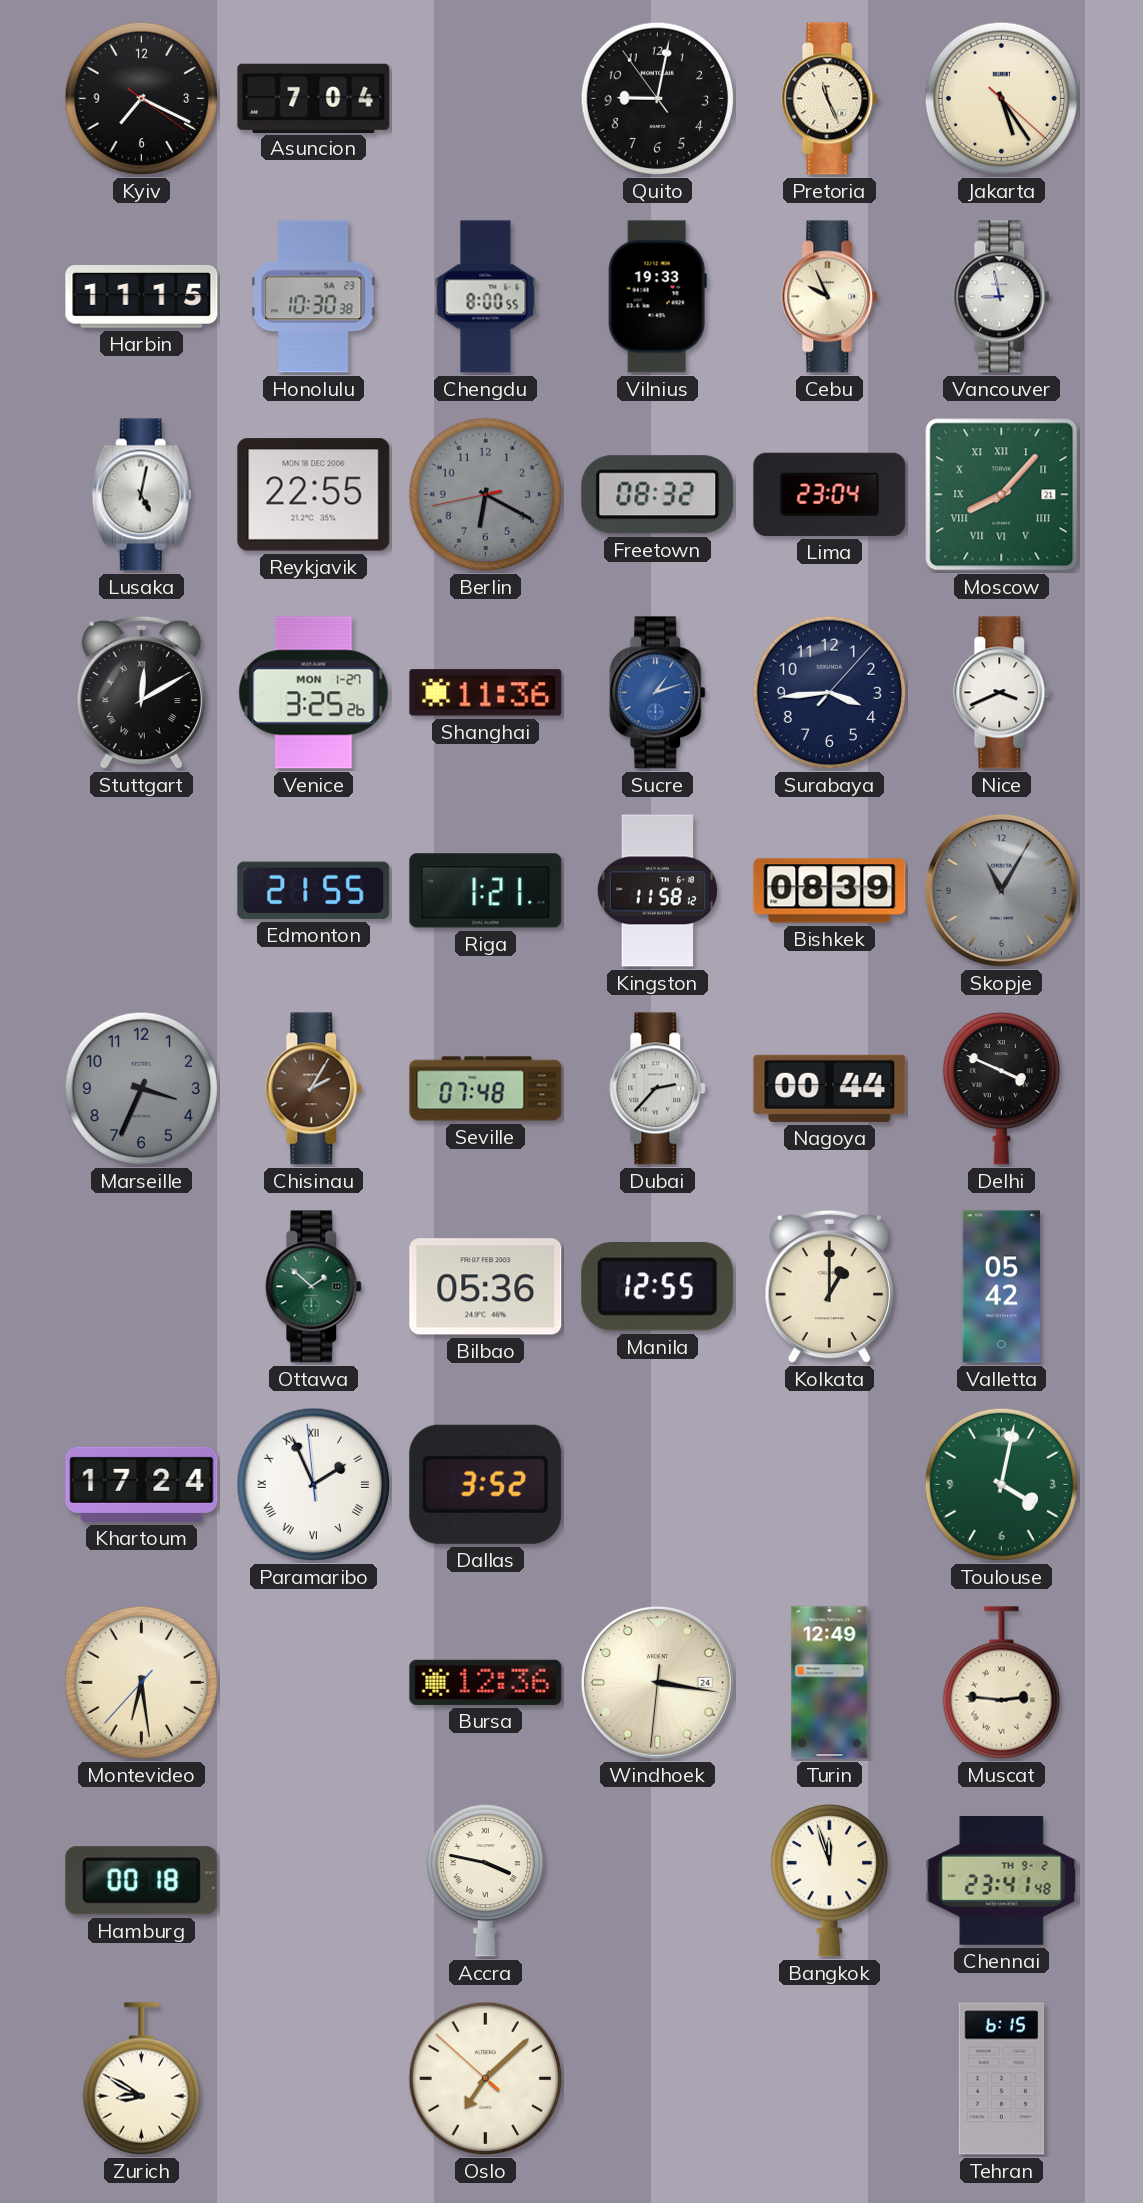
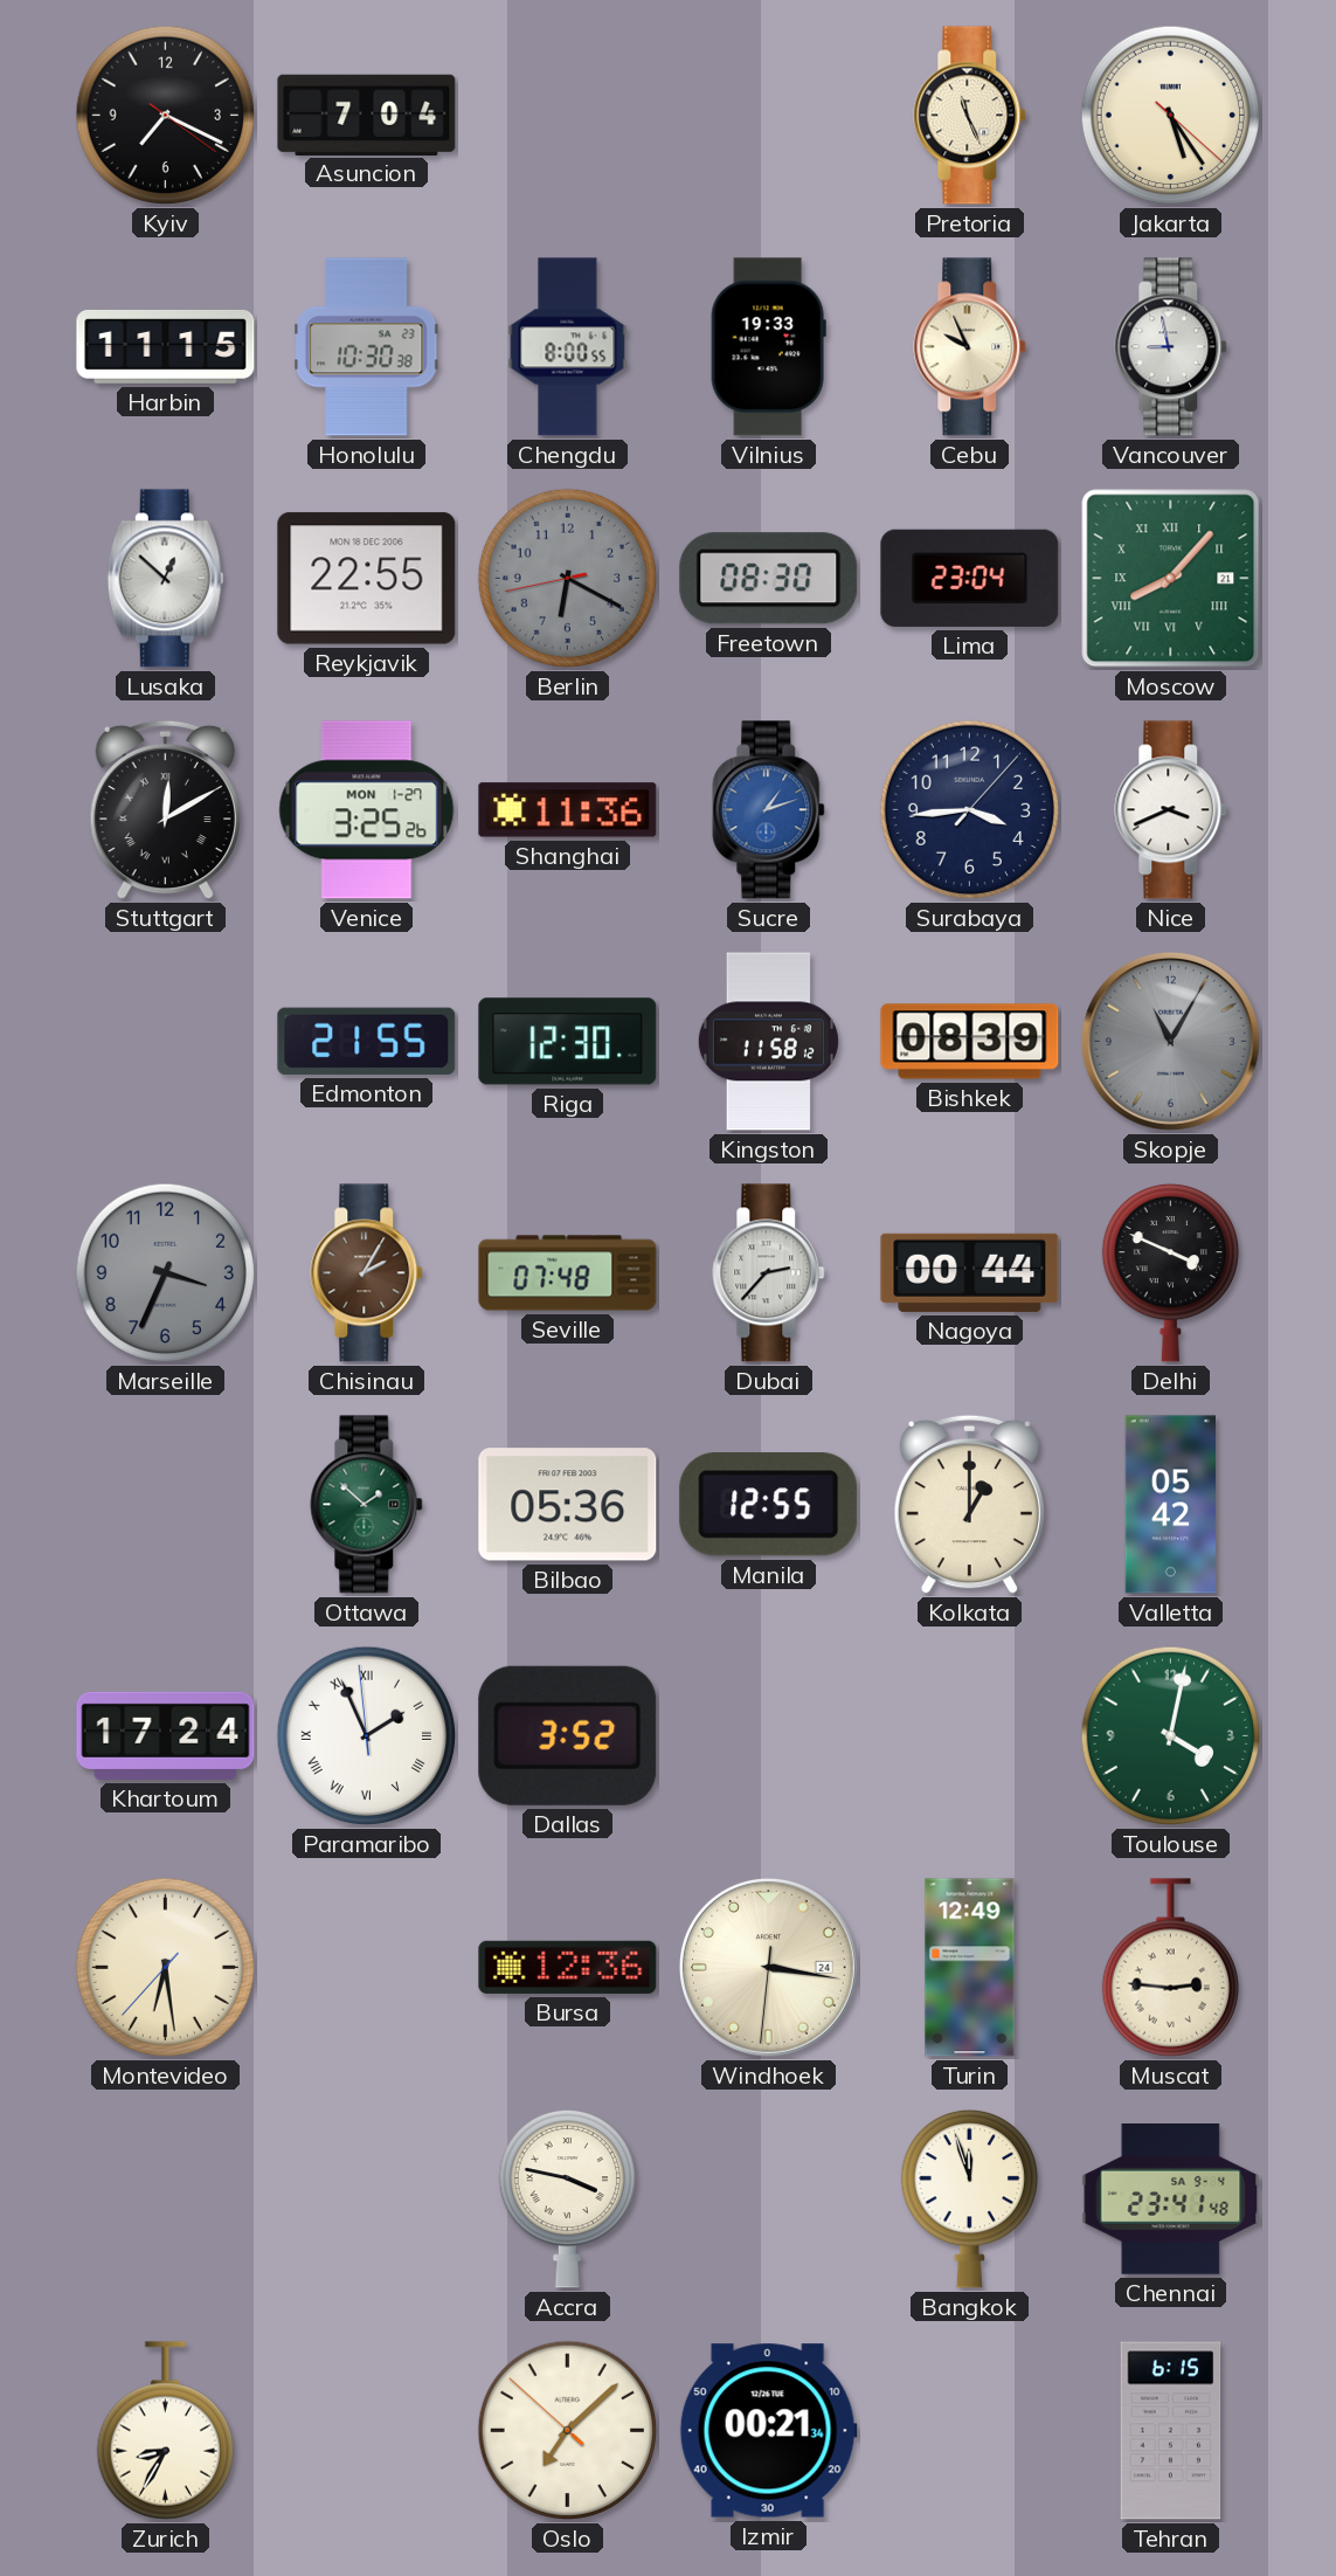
Quito: 9:01 -> none (658, 99)
Lusaka: 5:02 -> 12:52 (165, 579)
Freetown: 08:32 -> 08:30 (769, 579)
Riga: 1:21 -> 12:30 (568, 1042)
Hamburg: 00:18 -> none (142, 1881)
Chennai date: TH 9-2 -> SA 9-4 (1171, 2199)
Zurich: 8:50 -> 8:35 (165, 2431)
Izmir: none -> 00:21 (768, 2431)
